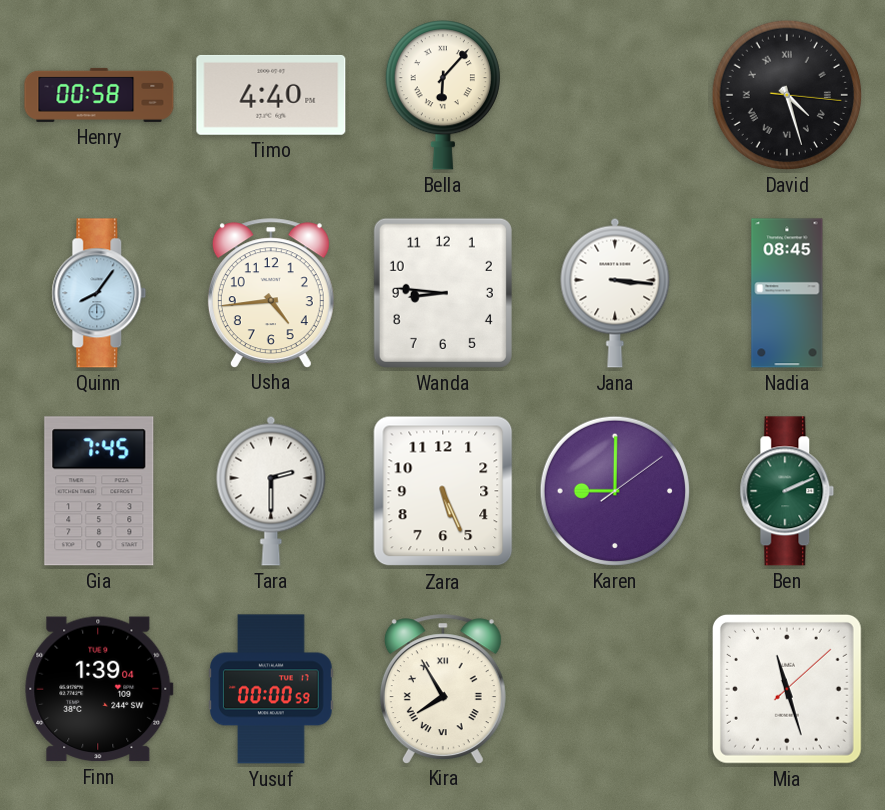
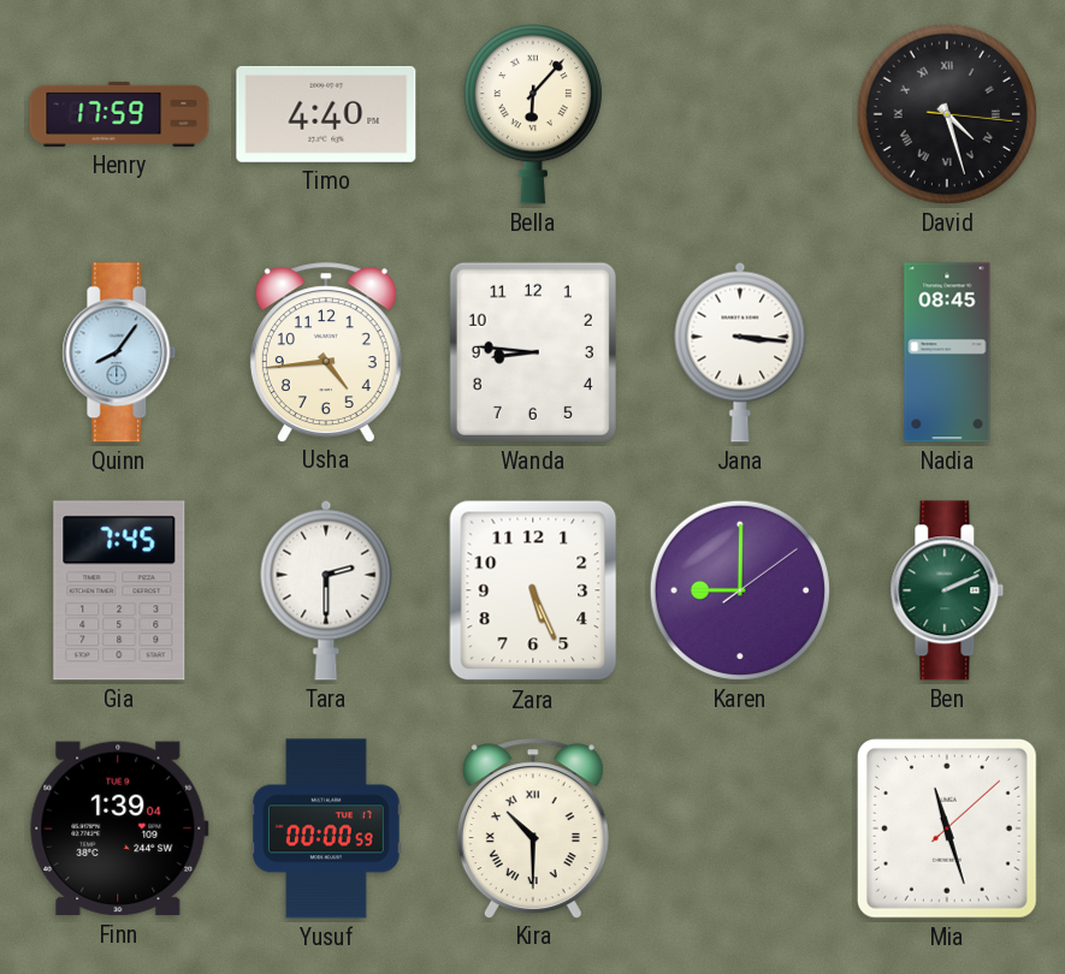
Henry: 00:58 -> 17:59 (119, 114)
Kira: 7:55 -> 10:30 (533, 829)
